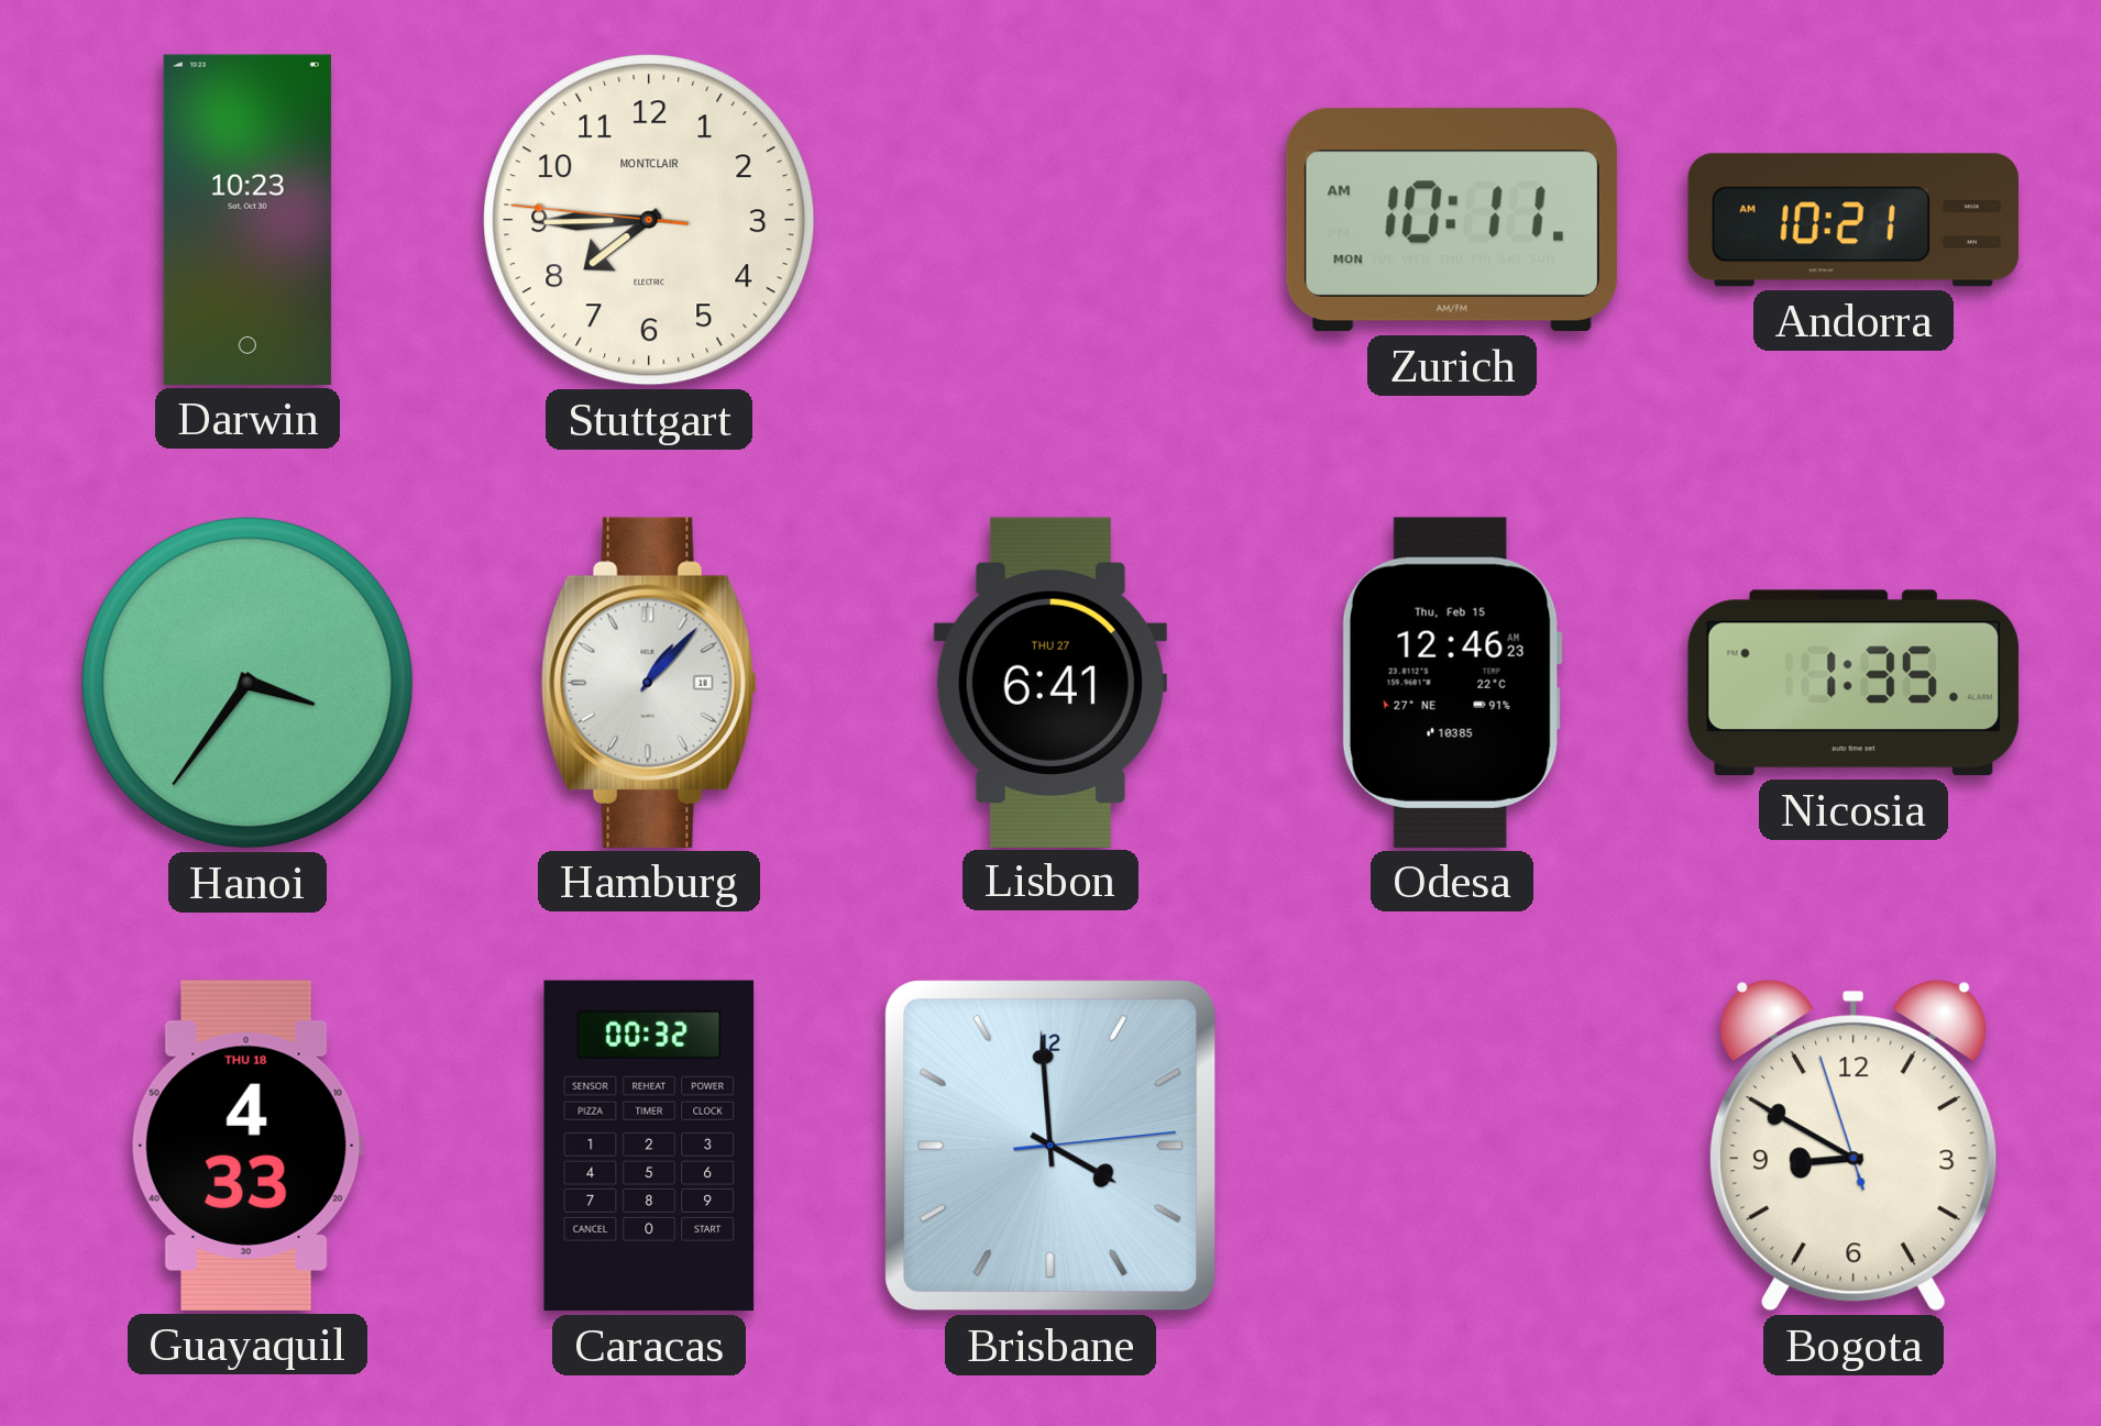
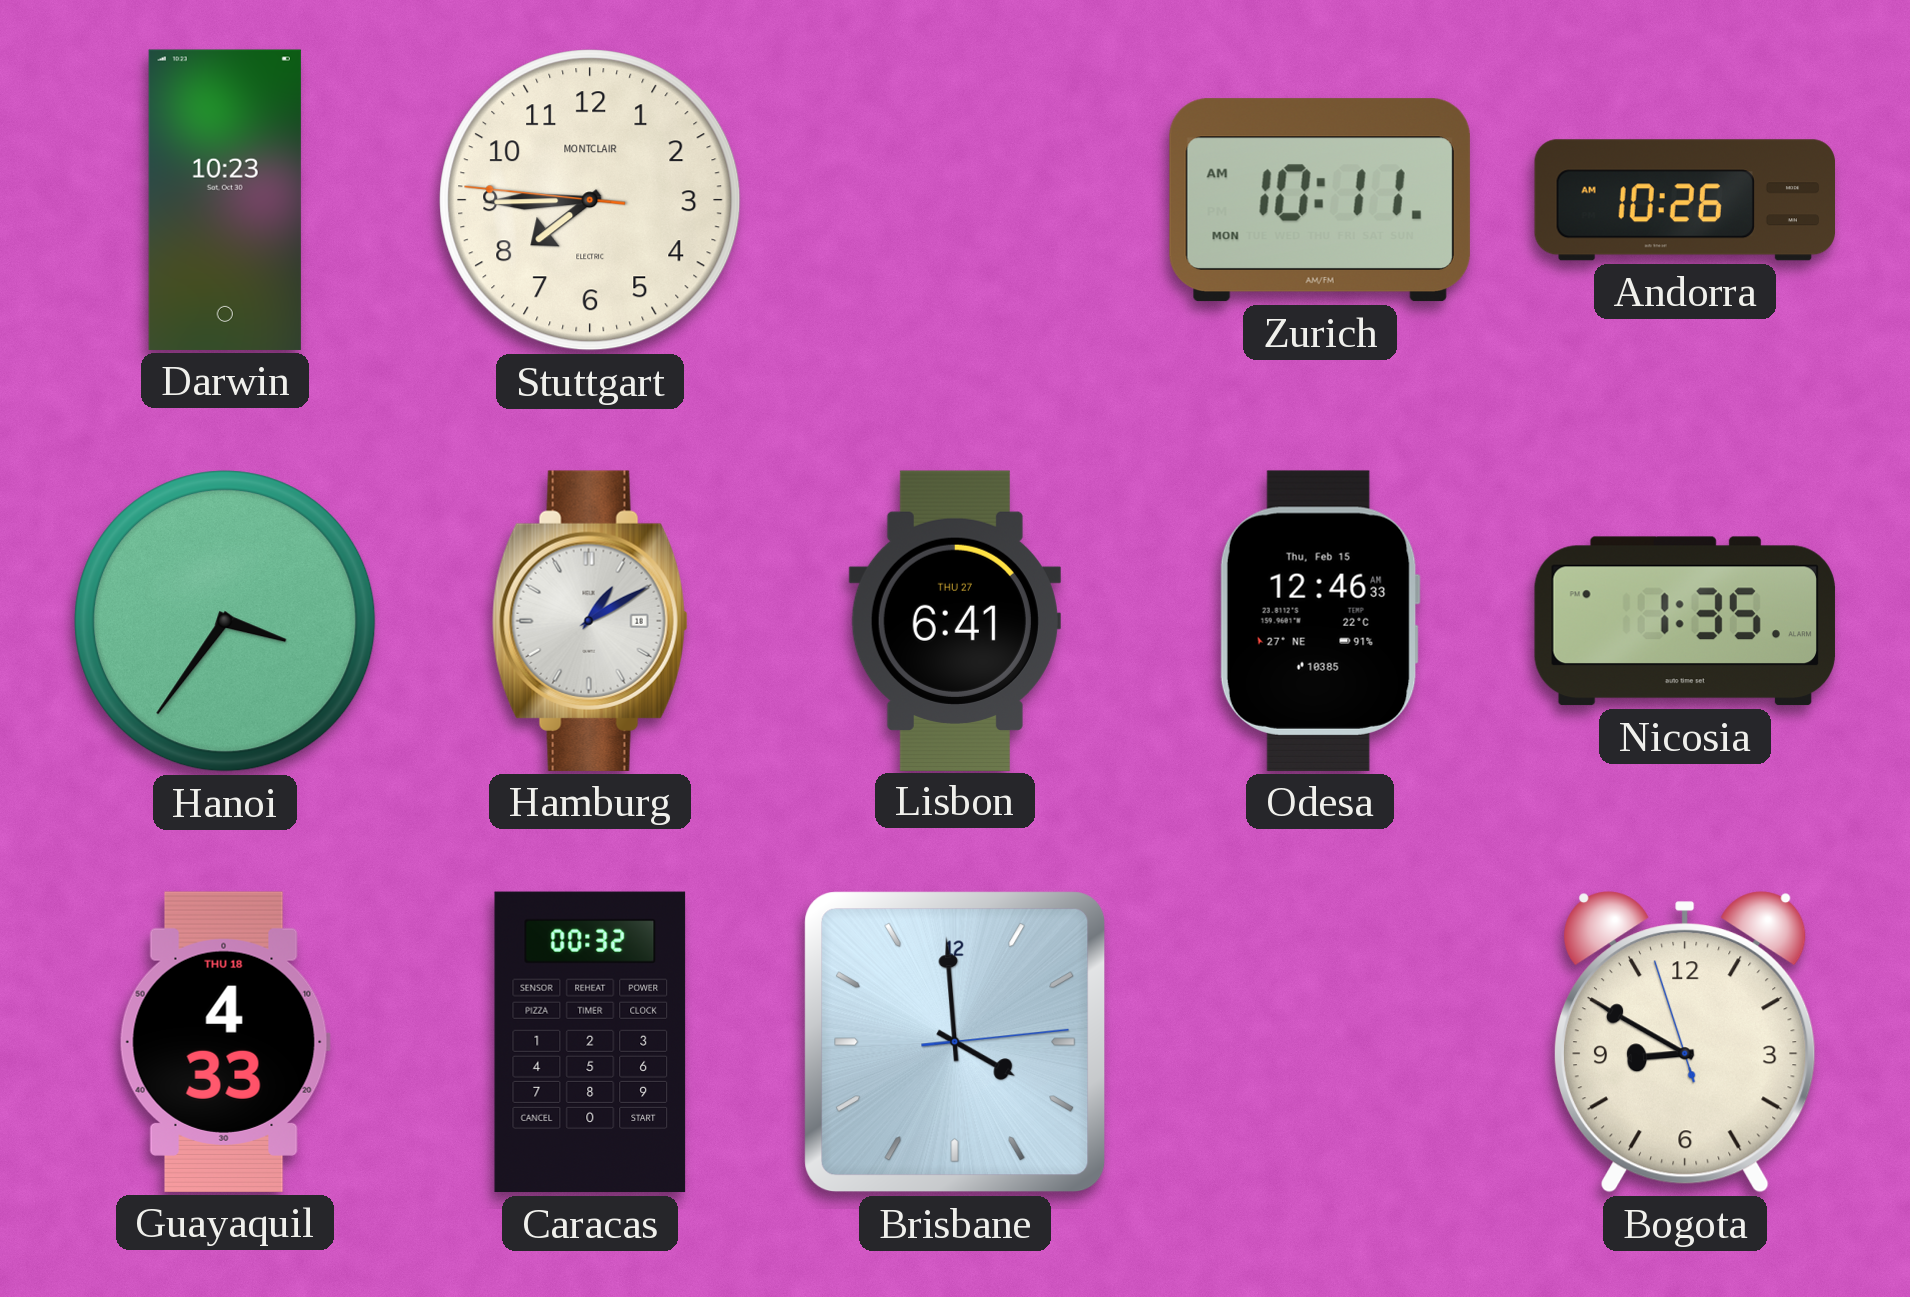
Andorra: 10:21 -> 10:26 (1684, 200)
Hamburg: 1:07 -> 1:10 (590, 621)
Odesa: 12:46:23 AM -> 12:46:33 AM (1320, 621)
